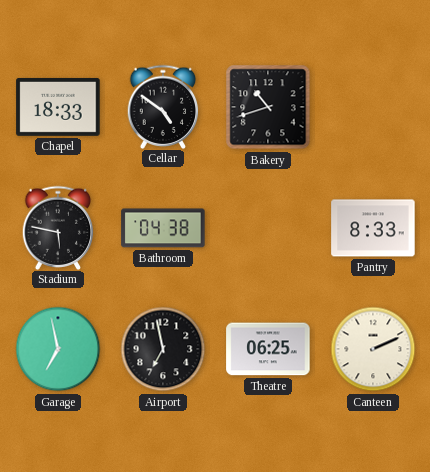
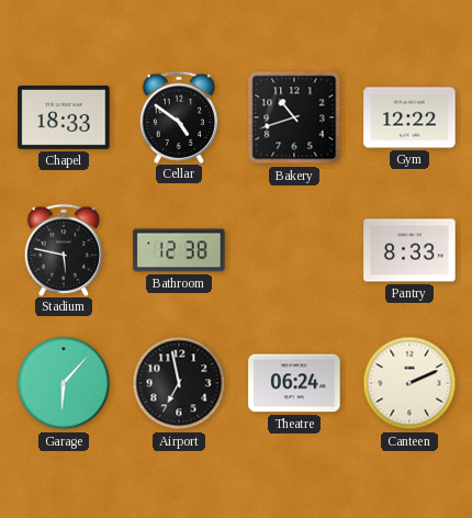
Gym: none -> 12:22 (409, 117)
Bathroom: 04:38 -> 12:38 (179, 250)
Garage: 6:58 -> 6:07 (64, 383)
Theatre: 06:25 -> 06:24 (294, 383)
